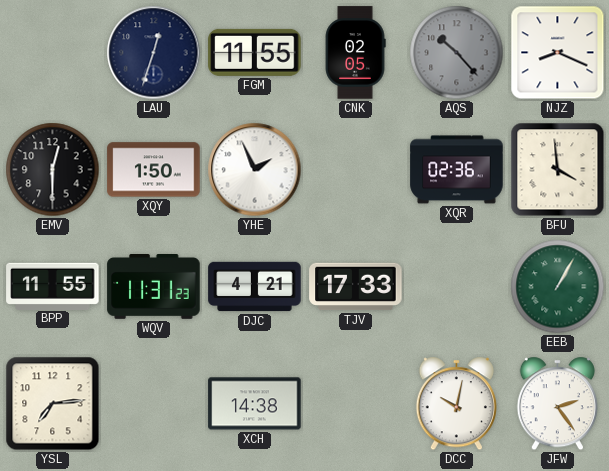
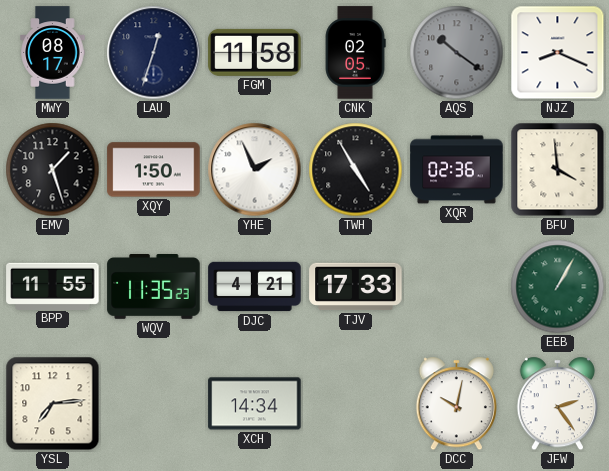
MWY: none -> 08:17 (53, 53)
FGM: 11:55 -> 11:58 (255, 52)
AQS: 10:23 -> 10:21 (457, 53)
EMV: 12:30 -> 1:27 (53, 170)
TWH: none -> 4:55 (356, 170)
WQV: 11:31 -> 11:35 (154, 287)
XCH: 14:38 -> 14:34 (255, 404)
